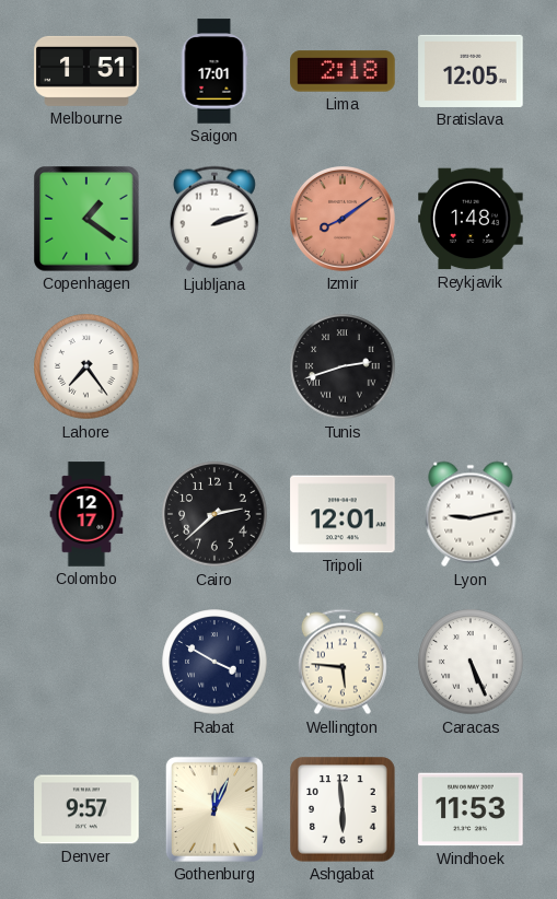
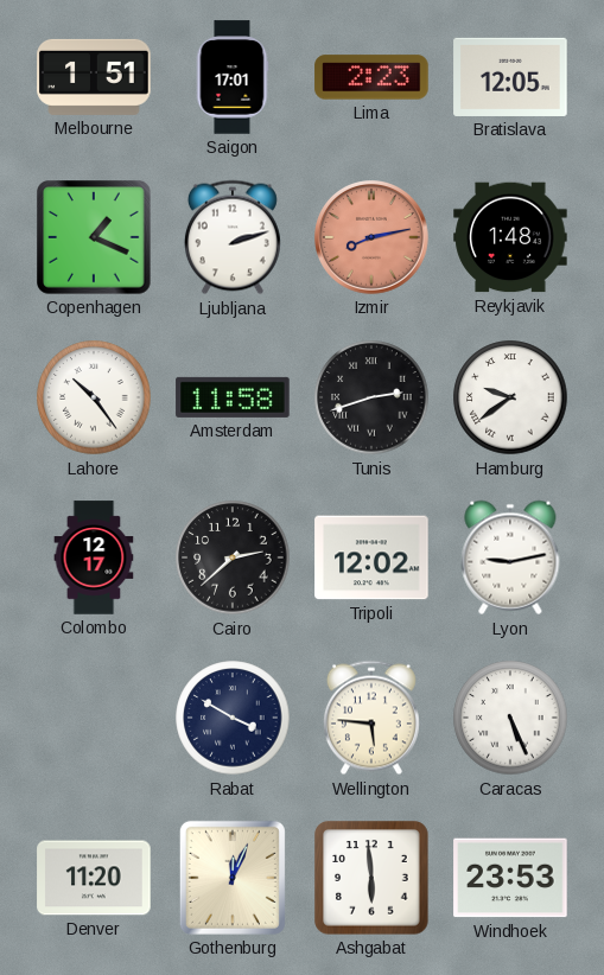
Lima: 2:18 -> 2:23 (371, 77)
Copenhagen: 1:21 -> 1:19 (94, 237)
Izmir: 8:09 -> 8:13 (373, 238)
Lahore: 7:24 -> 10:24 (94, 397)
Amsterdam: none -> 11:58 (233, 397)
Hamburg: none -> 9:39 (510, 397)
Tripoli: 12:01 -> 12:02 (371, 557)
Denver: 9:57 -> 11:20 (94, 878)
Windhoek: 11:53 -> 23:53 (510, 878)
